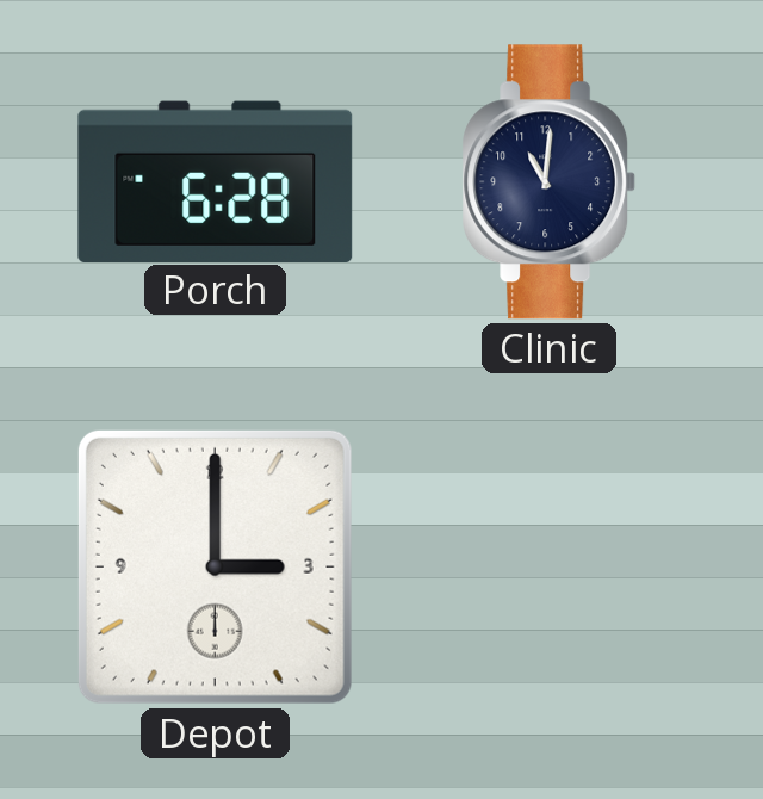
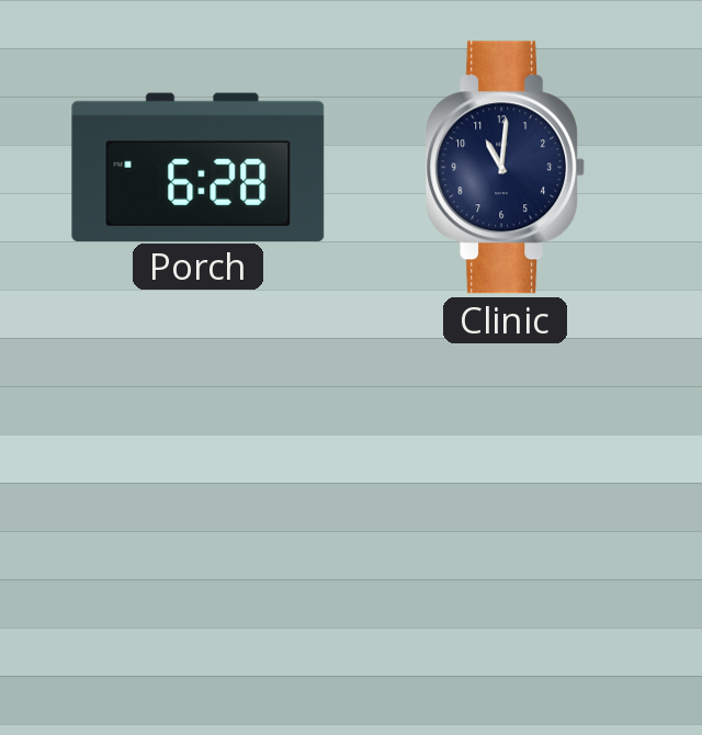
Depot: 3:00 -> none (215, 566)
